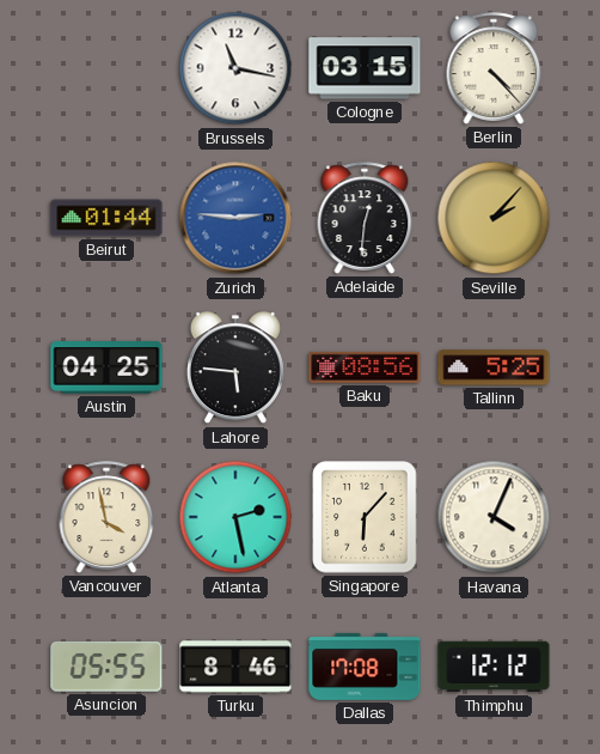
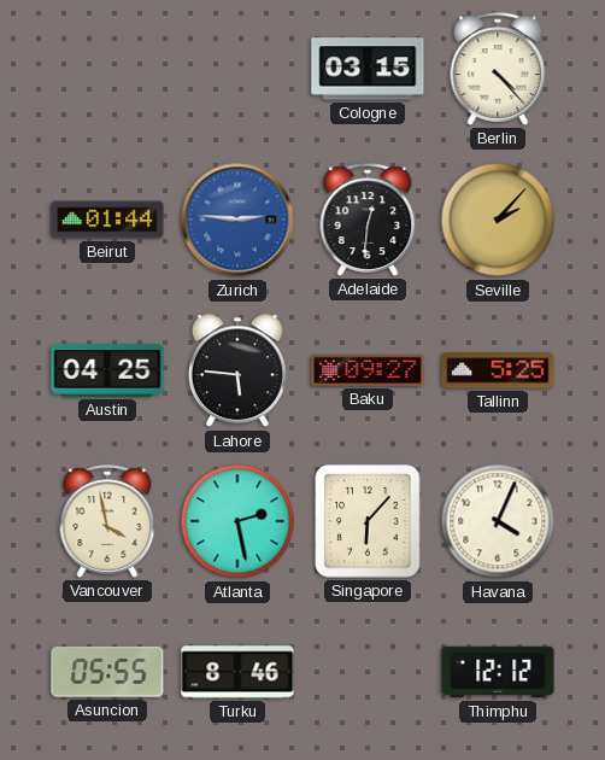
Brussels: 11:17 -> none (235, 68)
Baku: 08:56 -> 09:27 (368, 370)
Dallas: 17:08 -> none (365, 667)
